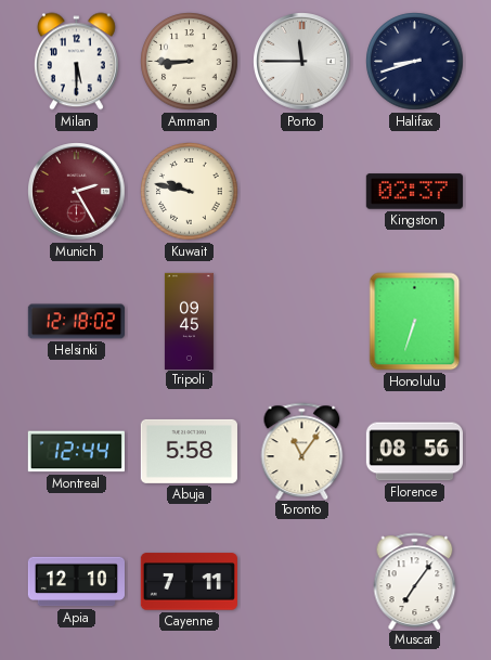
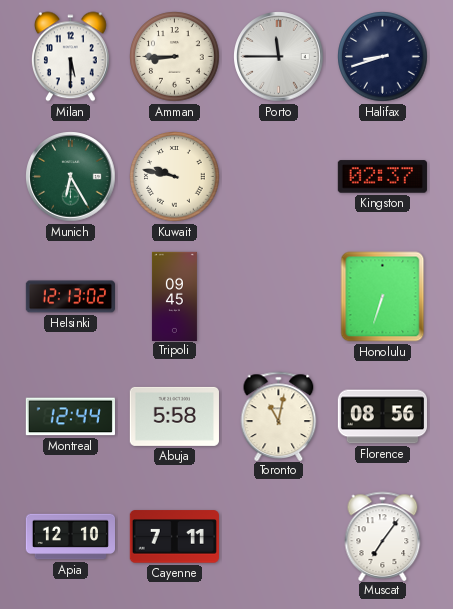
Munich: 2:25 -> 6:25 (71, 177)
Munich dial: burgundy -> green (71, 177)
Helsinki: 12:18 -> 12:13 (70, 297)
Toronto: 11:06 -> 11:02 (279, 416)
